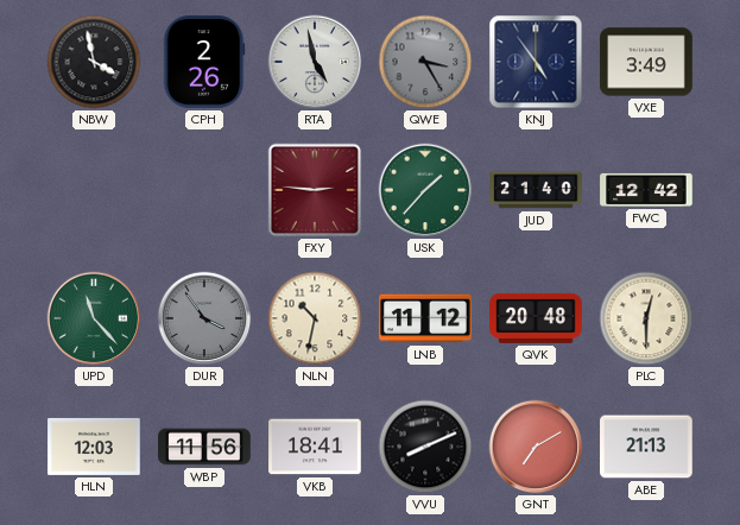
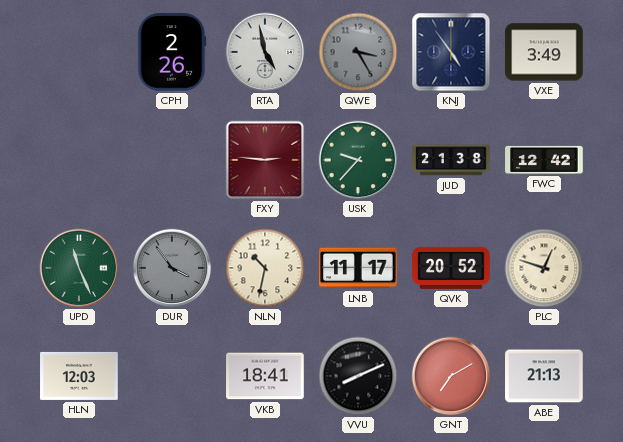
NBW: 3:58 -> none (94, 62)
USK: 1:37 -> 9:37 (358, 160)
JUD: 21:40 -> 21:38 (451, 160)
UPD: 11:23 -> 11:26 (79, 268)
LNB: 11:12 -> 11:17 (358, 268)
QVK: 20:48 -> 20:52 (451, 268)
PLC: 12:30 -> 12:48 (544, 268)
WBP: 11:56 -> none (204, 447)
